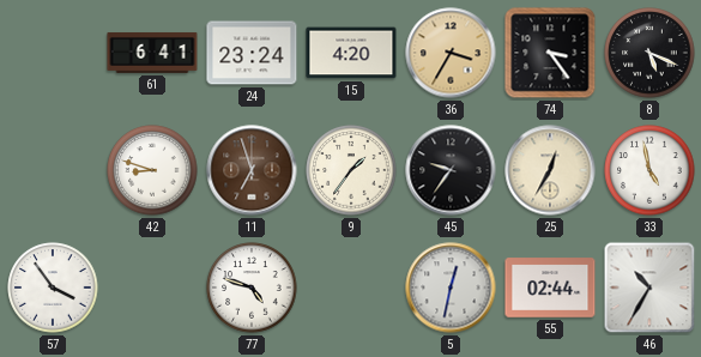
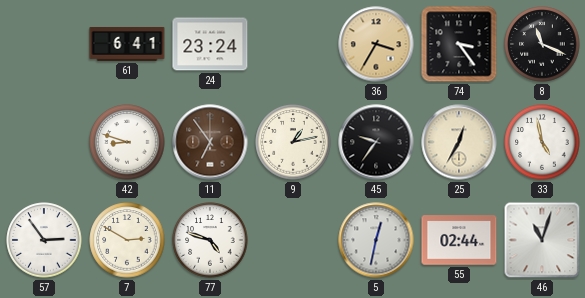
15: 4:20 -> none (351, 53)
8: 5:19 -> 11:19 (542, 44)
11: 6:57 -> 6:54 (210, 142)
9: 1:36 -> 1:13 (293, 142)
57: 3:54 -> 2:54 (44, 240)
7: none -> 2:50 (127, 240)
46: 10:35 -> 11:03 (542, 240)
